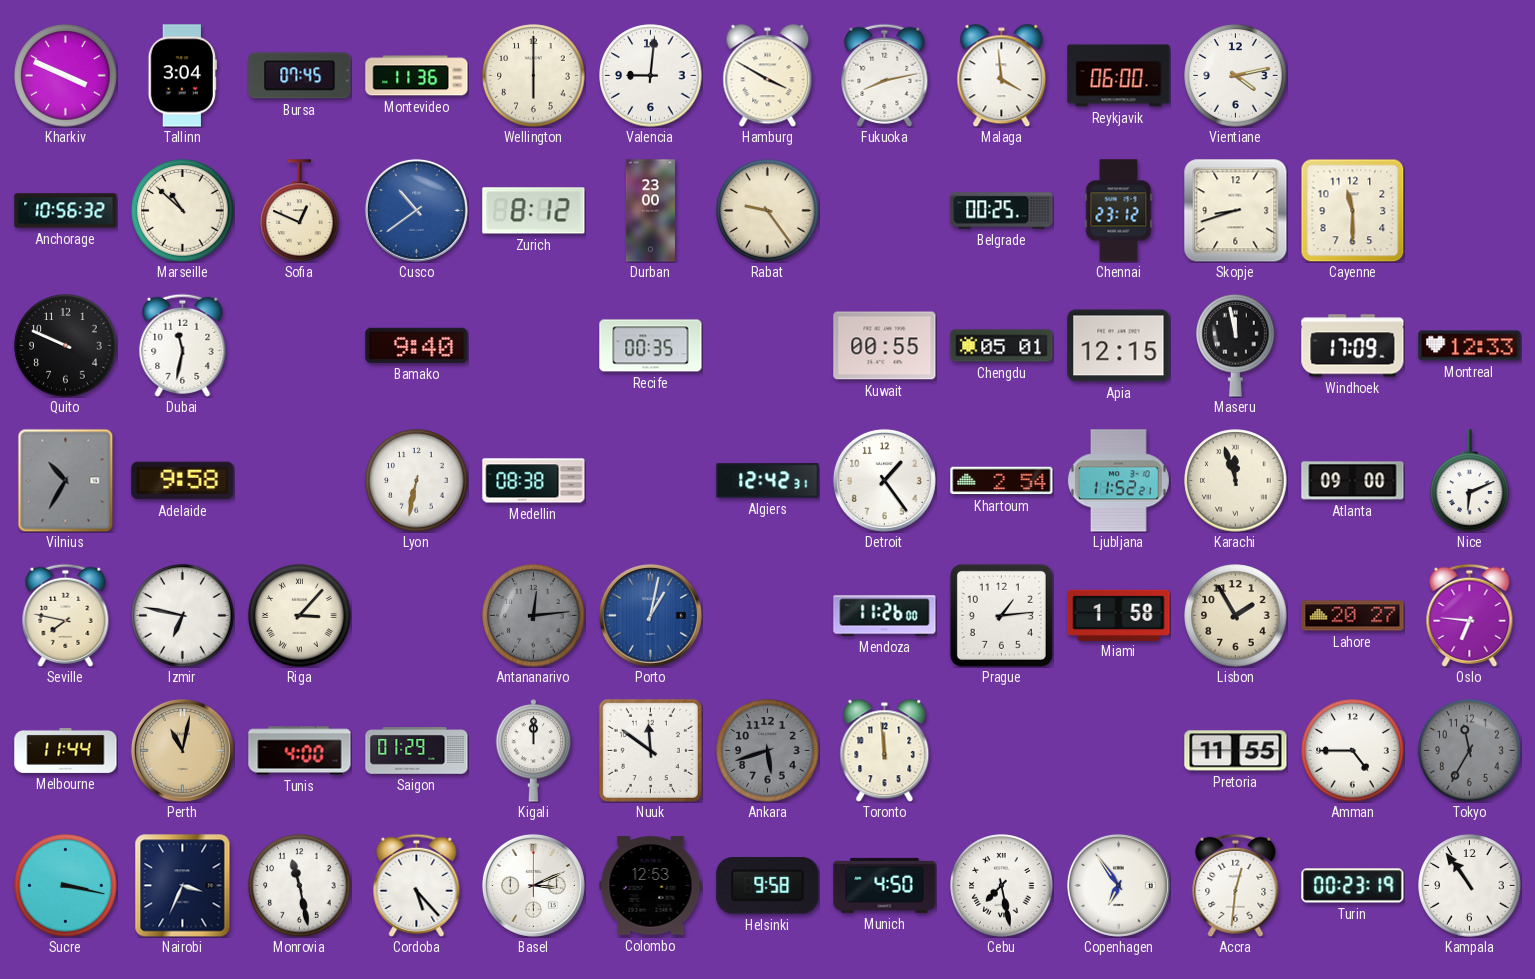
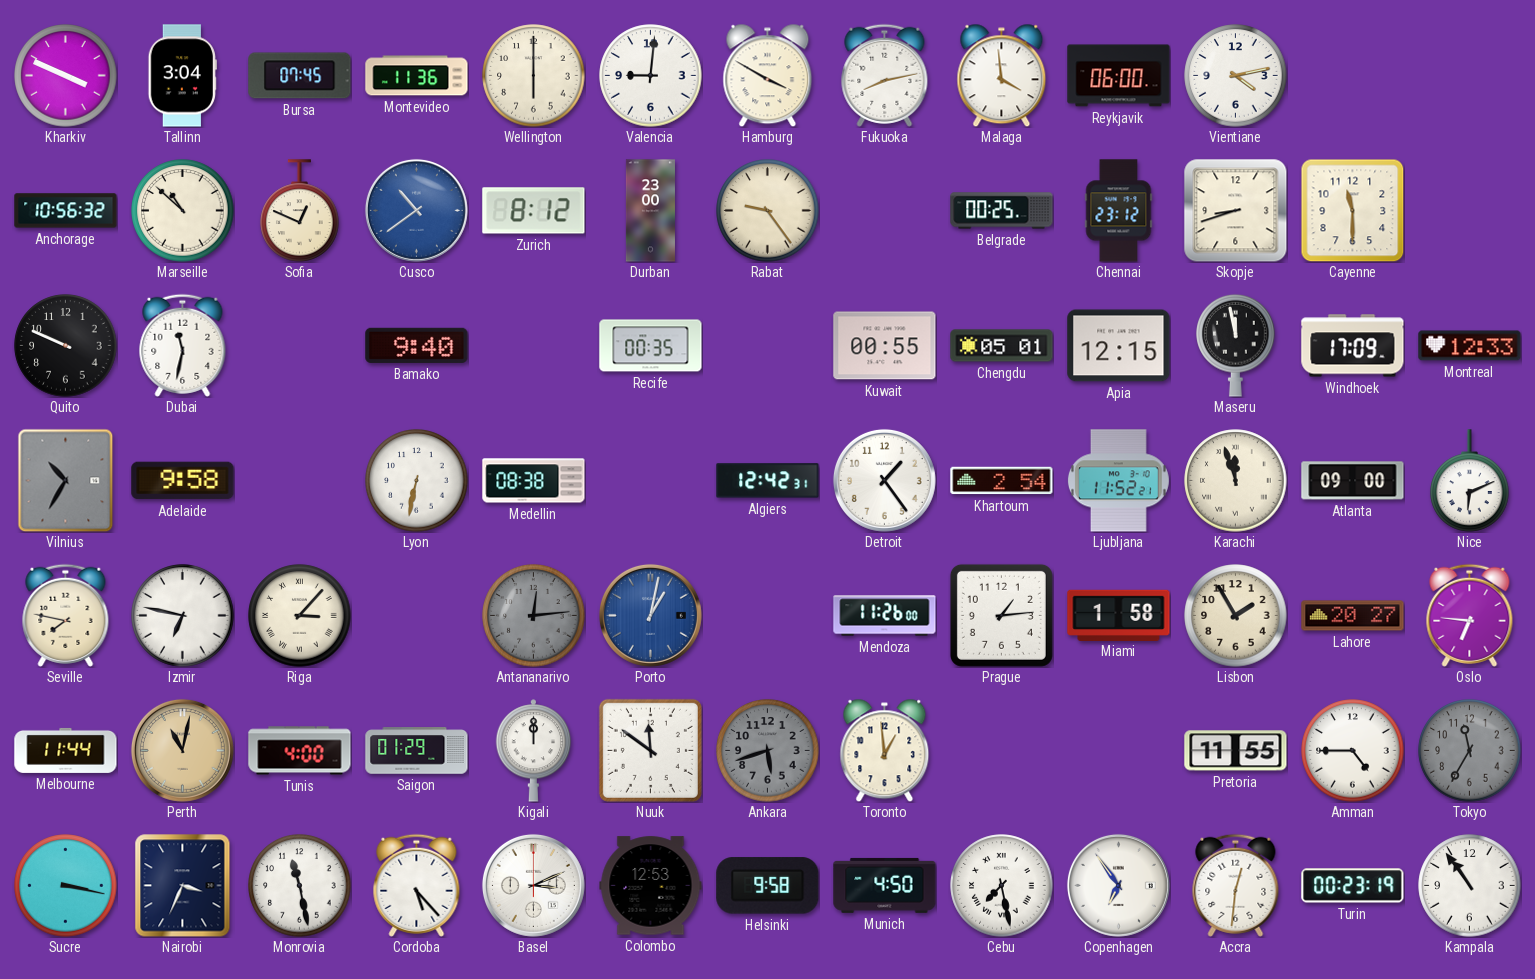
Toronto: 11:59 -> 12:59 (885, 750)
